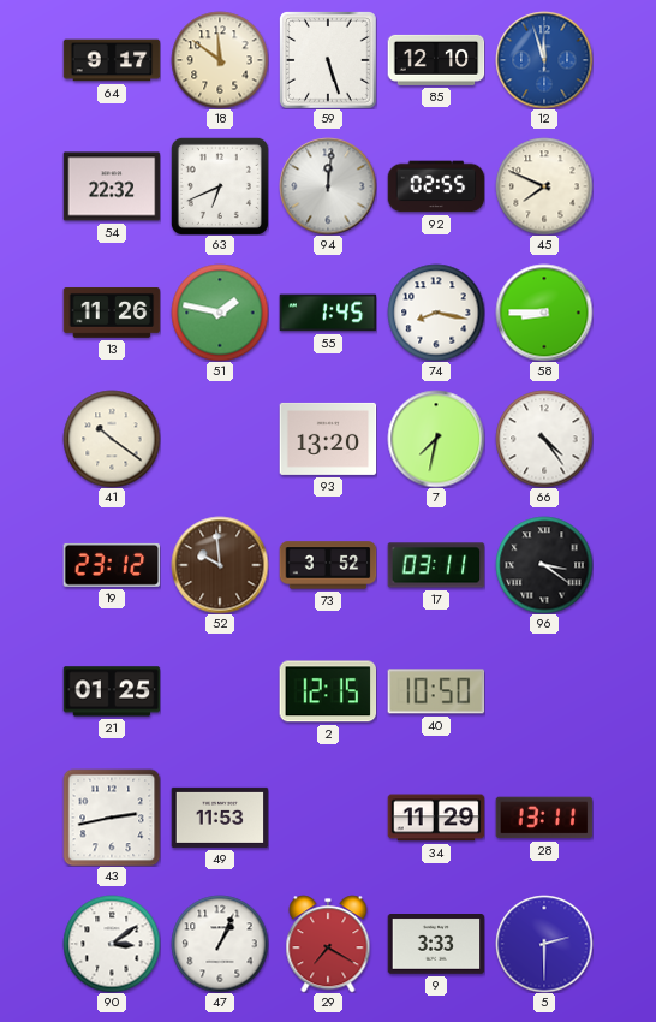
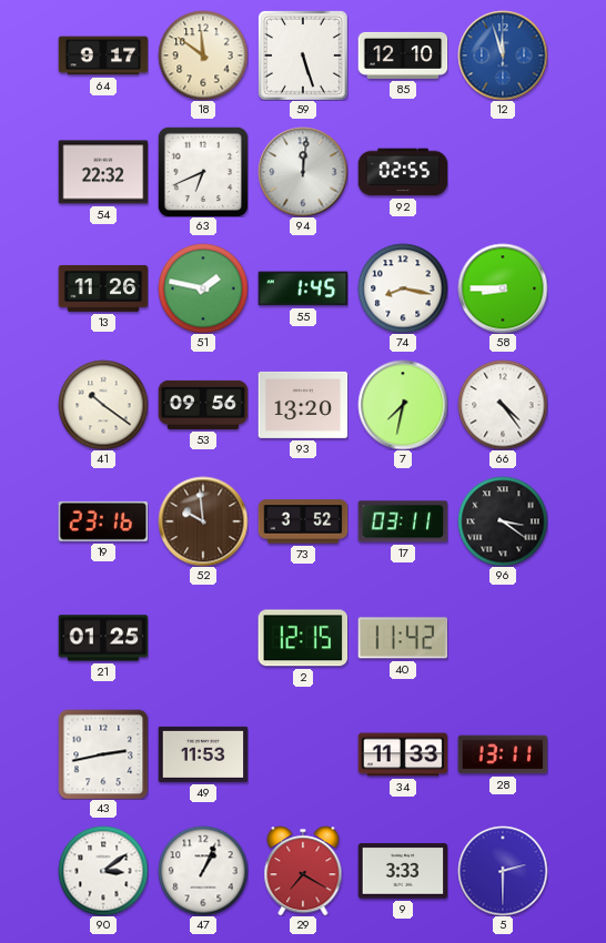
45: 7:49 -> none (544, 186)
53: none -> 09:56 (203, 405)
19: 23:12 -> 23:16 (103, 521)
40: 10:50 -> 11:42 (403, 638)
34: 11:29 -> 11:33 (403, 754)
